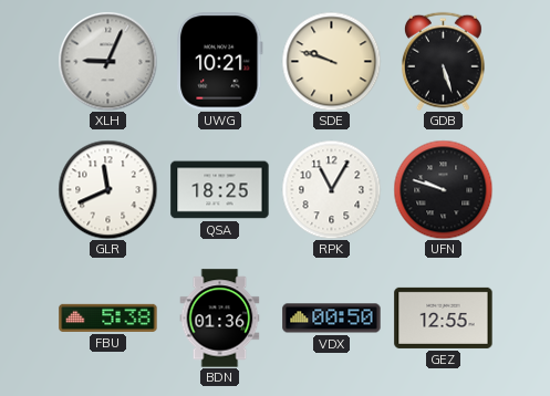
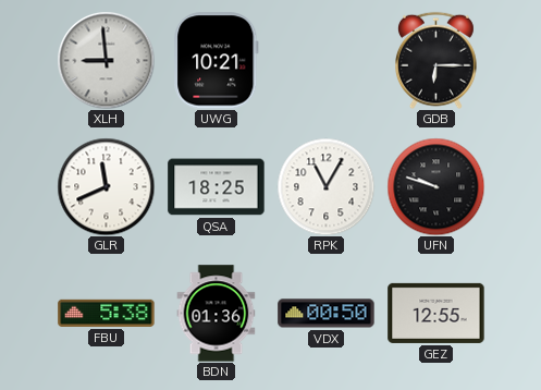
XLH: 9:04 -> 8:59 (106, 60)
SDE: 9:48 -> none (331, 61)
GDB: 5:27 -> 6:15 (437, 60)
